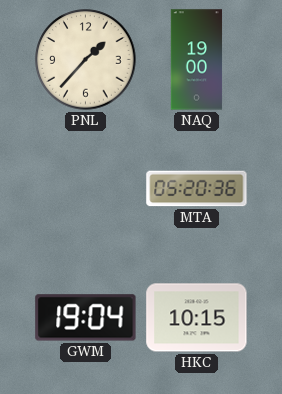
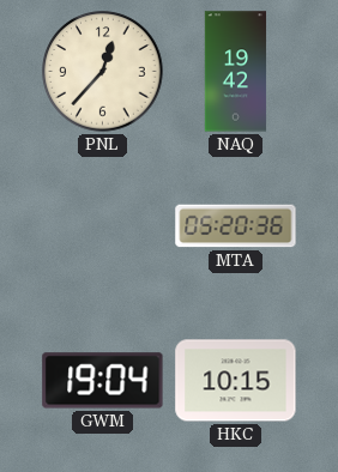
PNL: 1:37 -> 12:37 (103, 72)
NAQ: 19:00 -> 19:42 (236, 72)
